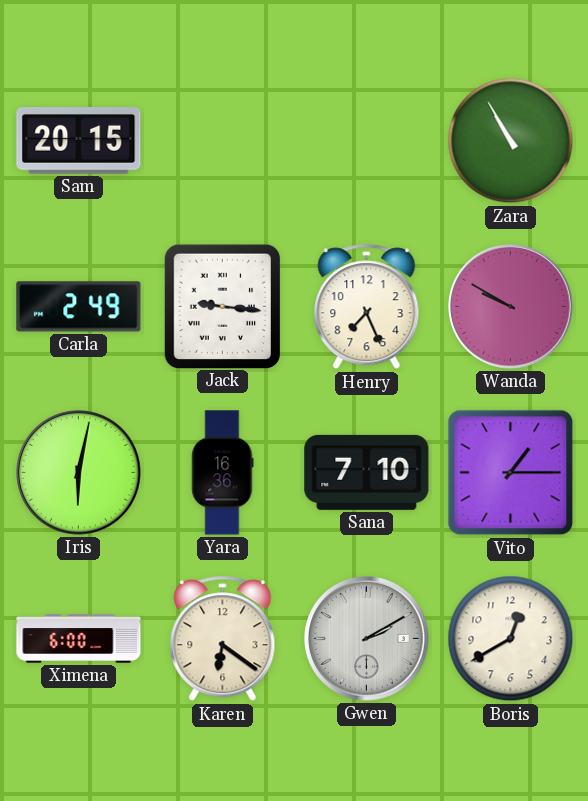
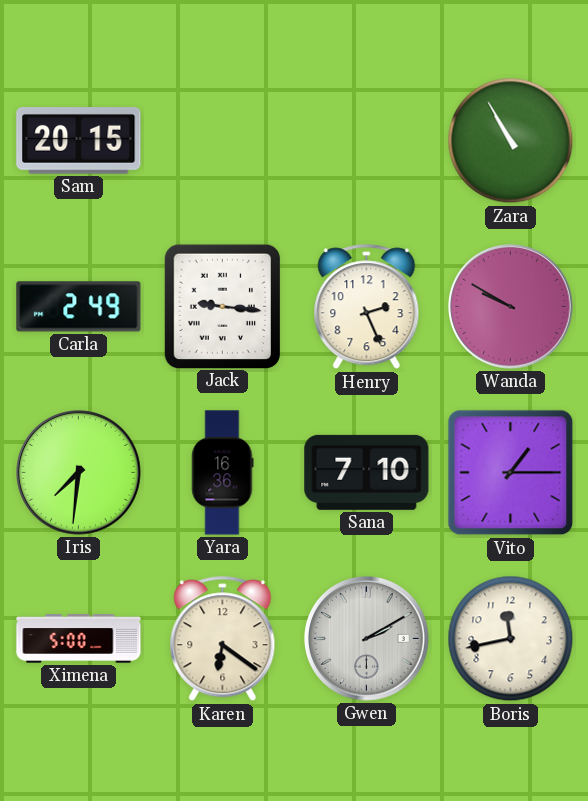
Henry: 7:26 -> 2:26 (367, 307)
Iris: 6:02 -> 7:31 (79, 473)
Ximena: 6:00 -> 5:00 (79, 639)
Boris: 12:40 -> 11:43 (511, 639)
